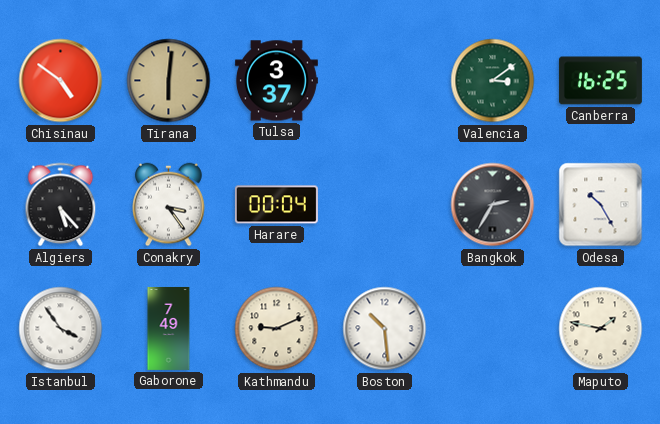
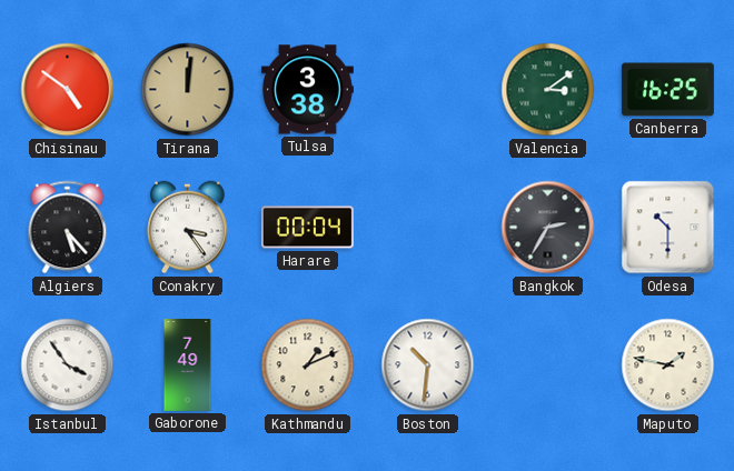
Tirana: 6:01 -> 12:01 (188, 90)
Tulsa: 3:37 -> 3:38 (307, 90)
Odesa: 10:25 -> 10:30 (668, 228)
Kathmandu: 9:11 -> 1:11 (308, 365)
Boston: 10:29 -> 10:31 (428, 365)
